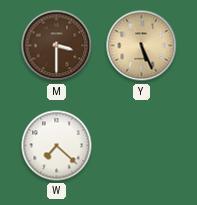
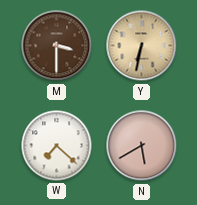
Y: 5:26 -> 6:32 (142, 46)
N: none -> 5:40 (142, 146)
